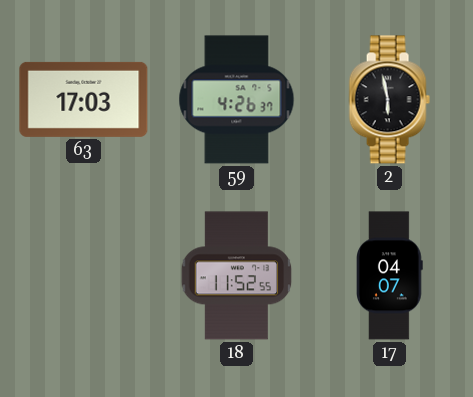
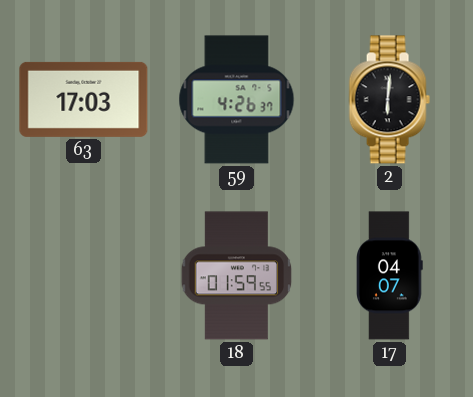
2: 5:58 -> 6:01 (389, 100)
18: 11:52 -> 01:59 (237, 276)
